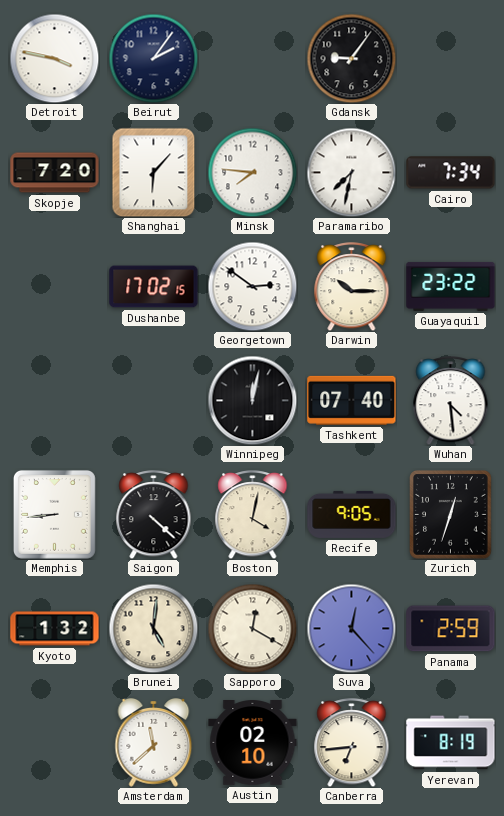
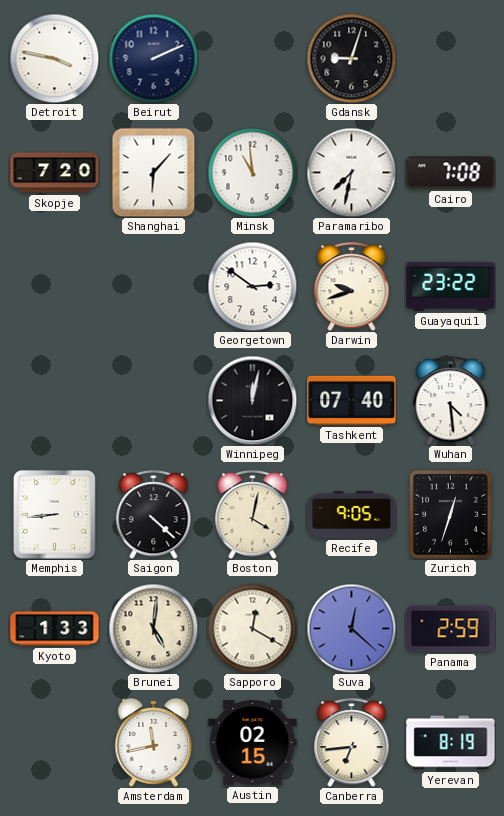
Beirut: 2:06 -> 2:11 (153, 58)
Gdansk: 9:06 -> 9:03 (351, 58)
Minsk: 7:46 -> 10:59 (252, 172)
Cairo: 7:34 -> 7:08 (451, 173)
Dushanbe: 17:02 -> none (154, 287)
Darwin: 10:15 -> 9:42 (352, 287)
Kyoto: 1:32 -> 1:33 (55, 629)
Suva: 12:23 -> 12:22 (351, 628)
Amsterdam: 11:38 -> 11:43 (154, 743)
Austin: 02:10 -> 02:15 (253, 743)
